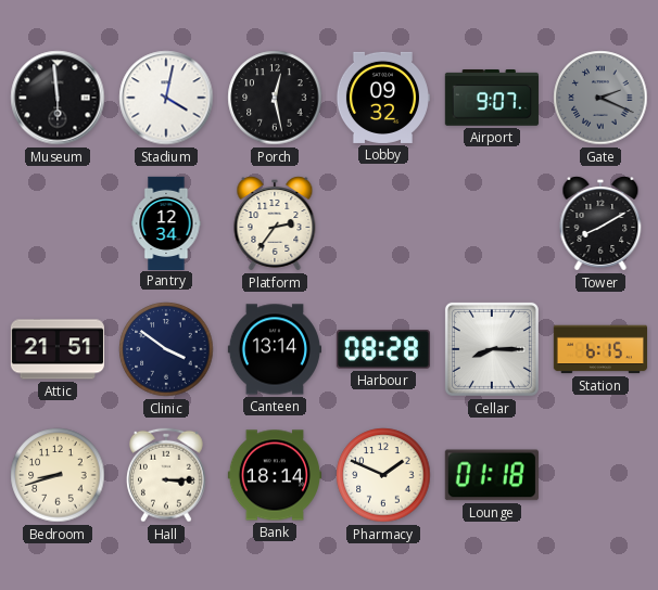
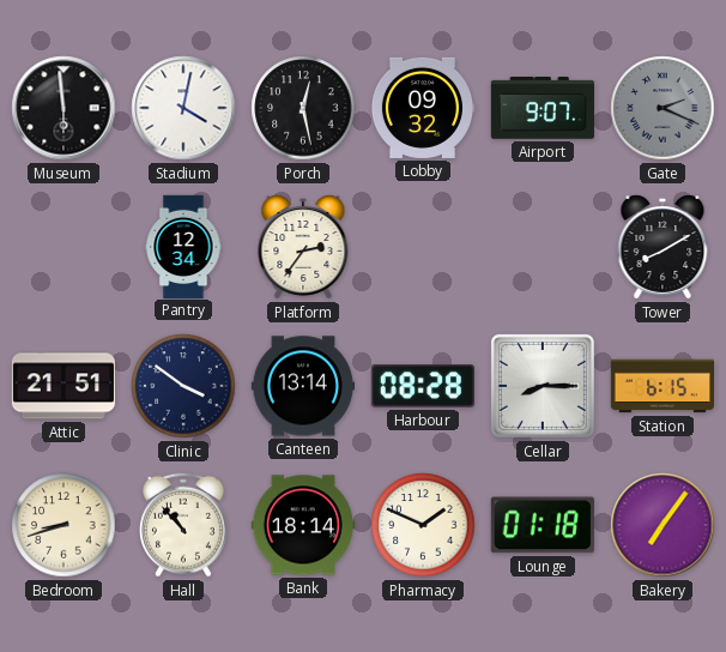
Hall: 3:15 -> 10:53 (183, 525)
Bakery: none -> 7:06 (663, 525)
